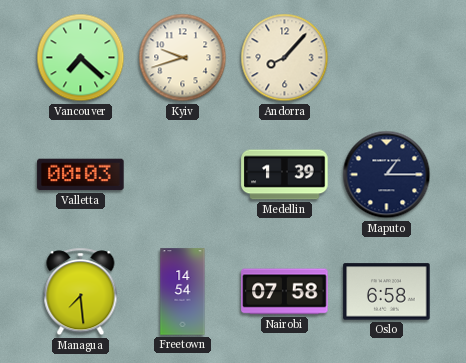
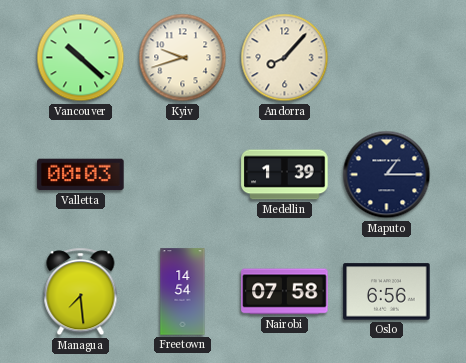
Vancouver: 7:22 -> 10:22 (81, 58)
Oslo: 6:58 -> 6:56 (387, 292)
